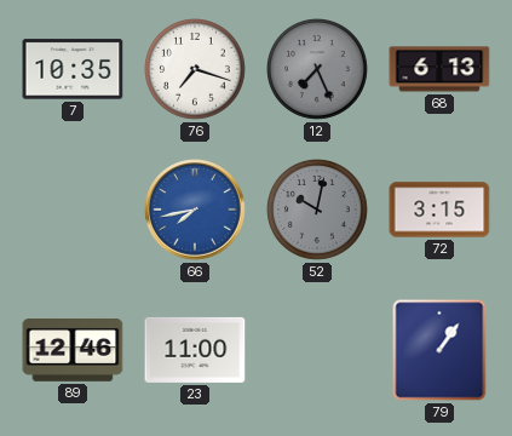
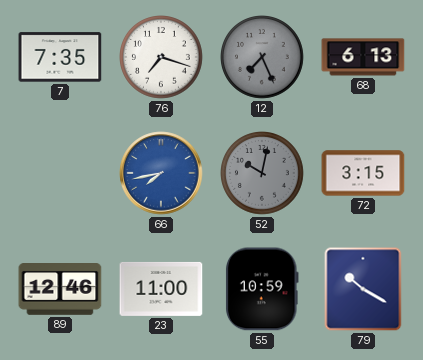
7: 10:35 -> 7:35 (60, 57)
55: none -> 10:59 (262, 289)
79: 1:06 -> 10:20 (363, 289)
